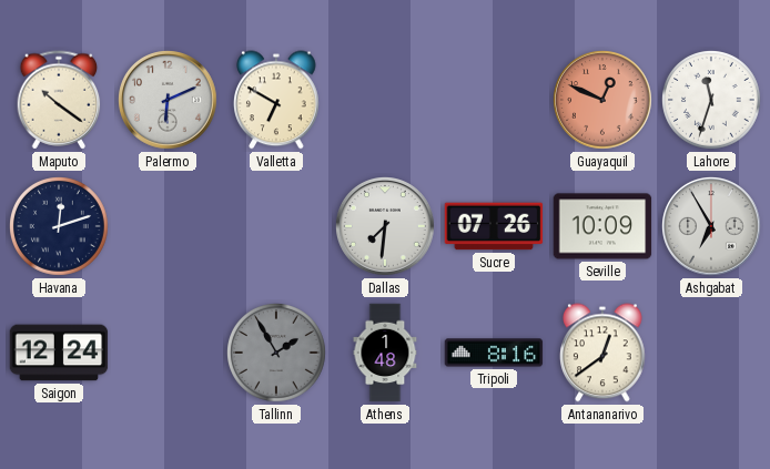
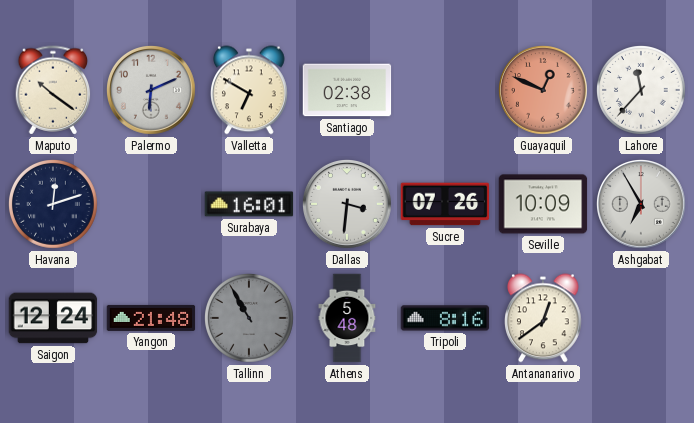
Santiago: none -> 02:38 (347, 90)
Lahore: 11:33 -> 11:37 (642, 91)
Surabaya: none -> 16:01 (249, 204)
Dallas: 7:31 -> 3:31 (348, 205)
Yangon: none -> 21:48 (151, 318)
Tallinn: 1:55 -> 10:55 (250, 319)
Athens: 1:48 -> 5:48 (347, 318)
